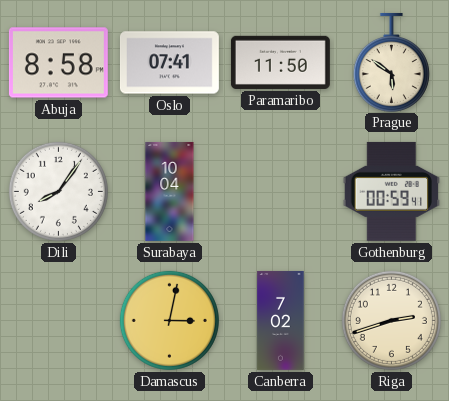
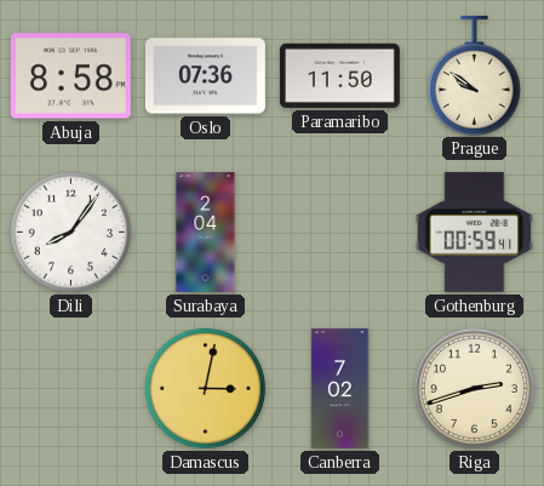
Oslo: 07:41 -> 07:36 (205, 76)
Prague: 5:51 -> 9:51 (474, 75)
Surabaya: 10:04 -> 2:04 (206, 231)
